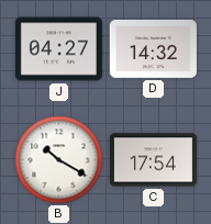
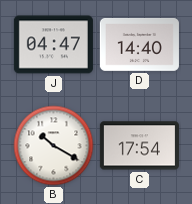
J: 04:27 -> 04:47 (53, 45)
D: 14:32 -> 14:40 (139, 44)
